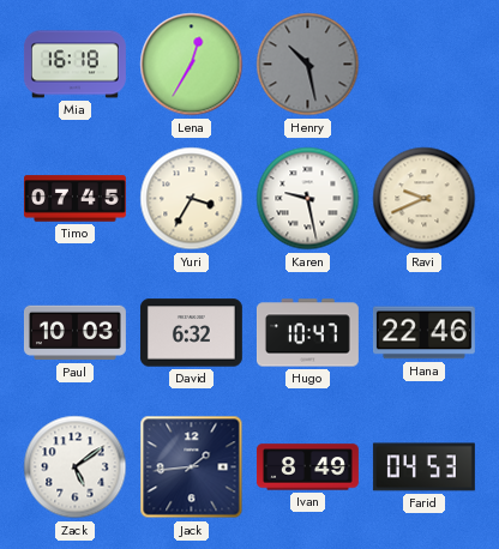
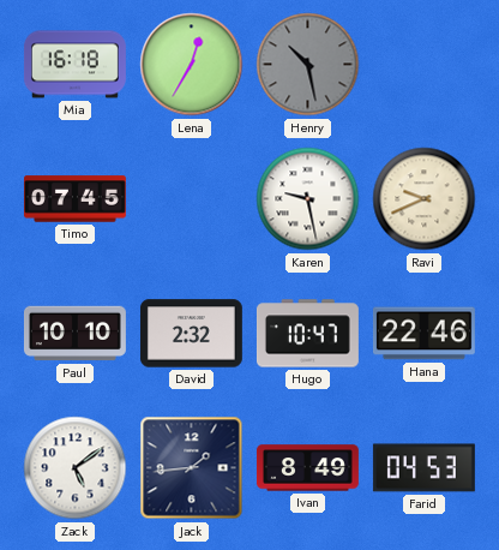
Yuri: 3:35 -> none (192, 199)
Paul: 10:03 -> 10:10 (74, 334)
David: 6:32 -> 2:32 (191, 334)
